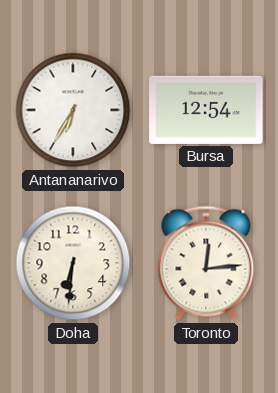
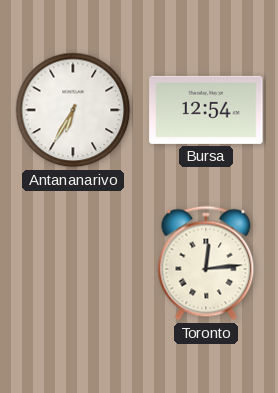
Doha: 6:31 -> none (73, 263)
